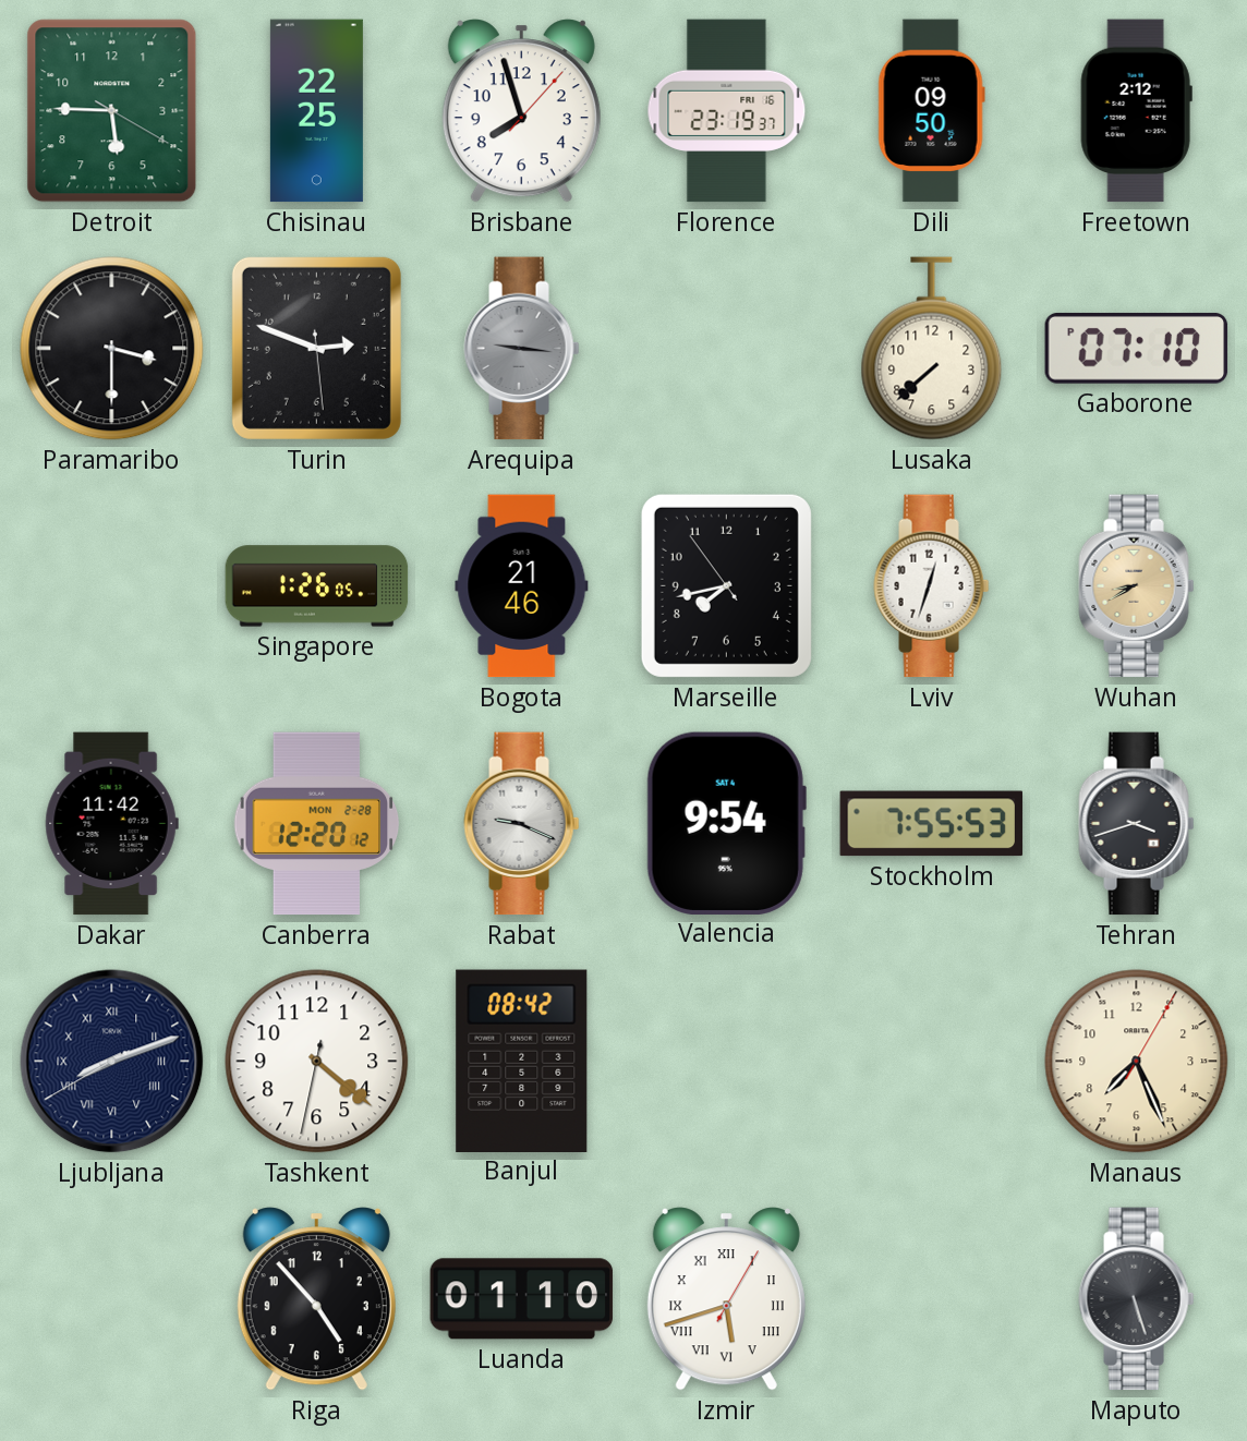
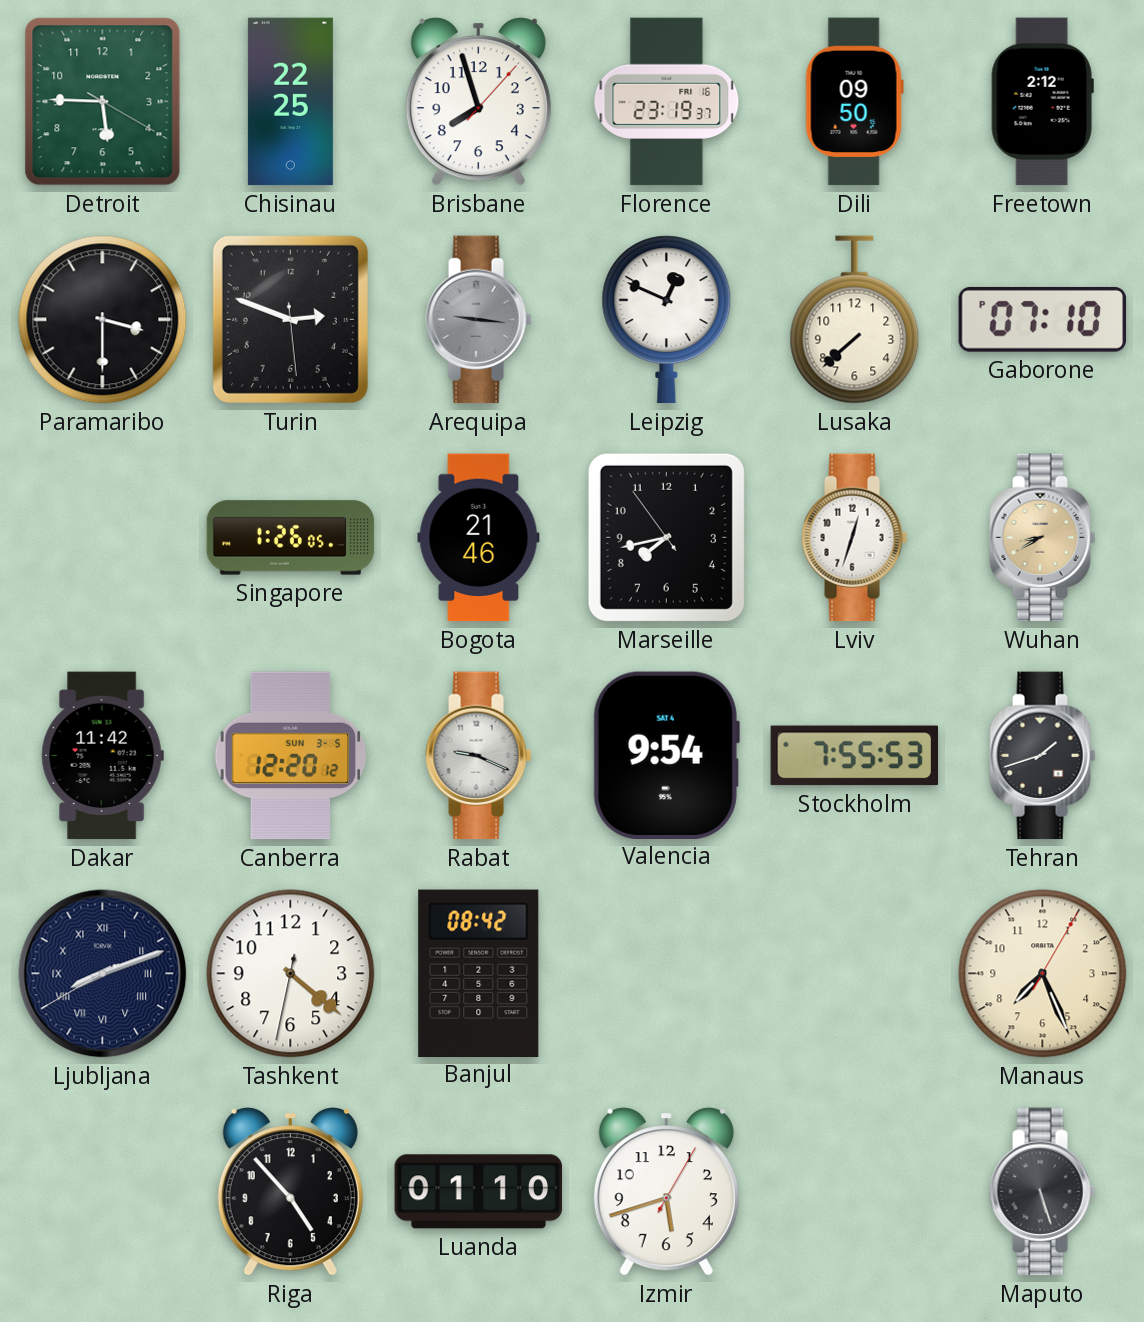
Leipzig: none -> 12:49 (667, 320)
Canberra date: MON 2-28 -> SUN 3-5 (291, 756)
Tehran: 3:42 -> 1:42 (1043, 756)
Izmir numerals: Roman -> Arabic (666, 1192)
